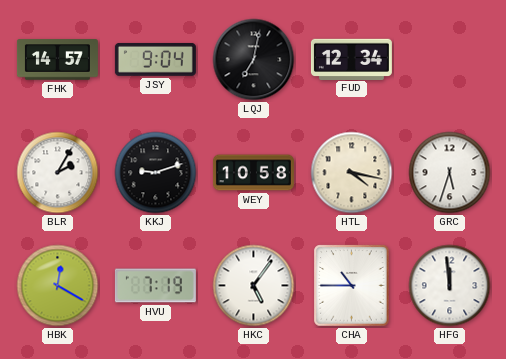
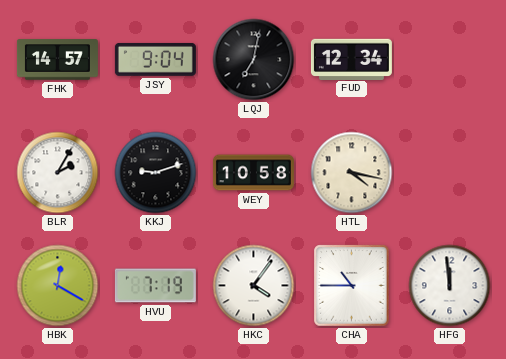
GRC: 5:33 -> none (450, 173)
HKC: 5:06 -> 4:06 (254, 286)
